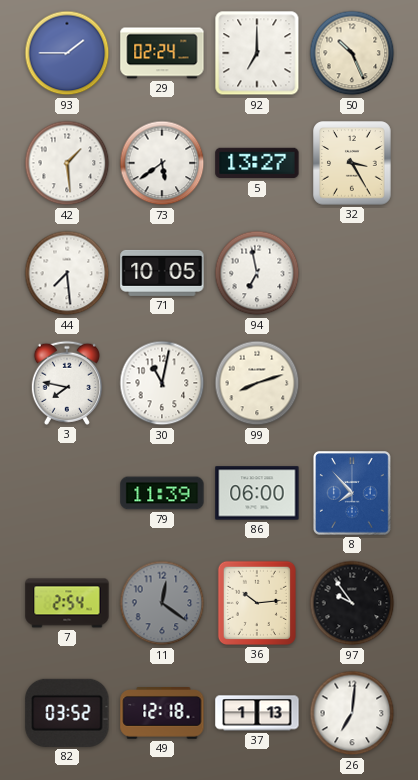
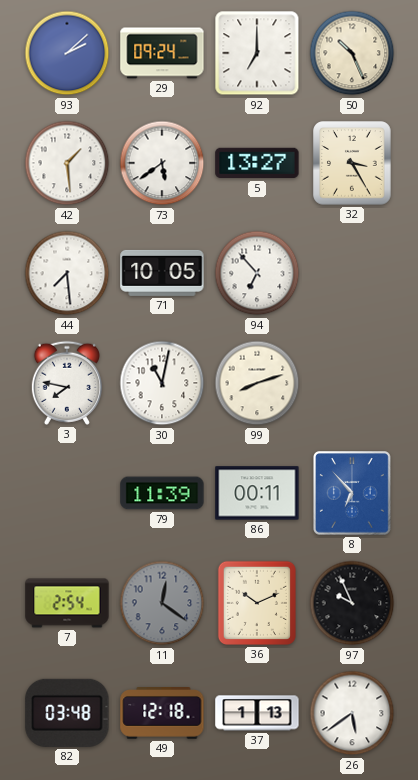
93: 1:45 -> 2:08 (67, 53)
29: 02:24 -> 09:24 (162, 53)
94: 6:58 -> 6:53 (257, 273)
86: 06:00 -> 00:11 (257, 493)
8: 7:53 -> 6:53 (353, 493)
36: 10:14 -> 10:11 (257, 603)
97: 9:54 -> 9:56 (352, 603)
82: 03:52 -> 03:48 (67, 713)
26: 7:01 -> 5:39 (352, 713)
